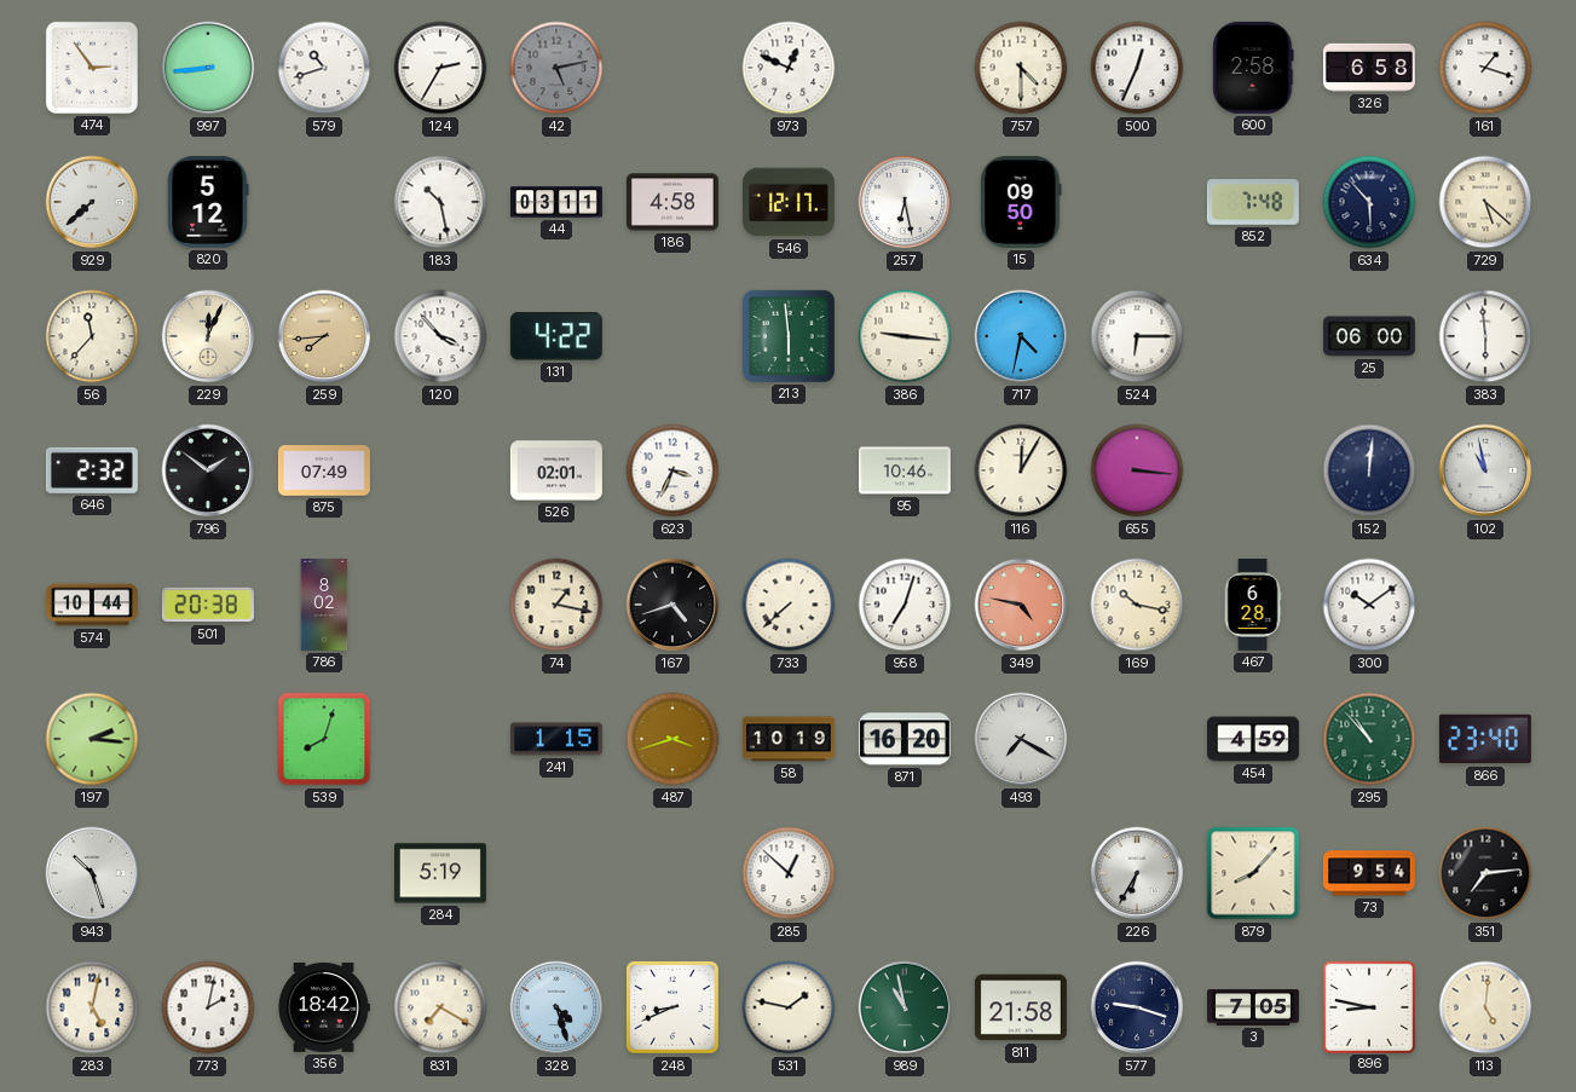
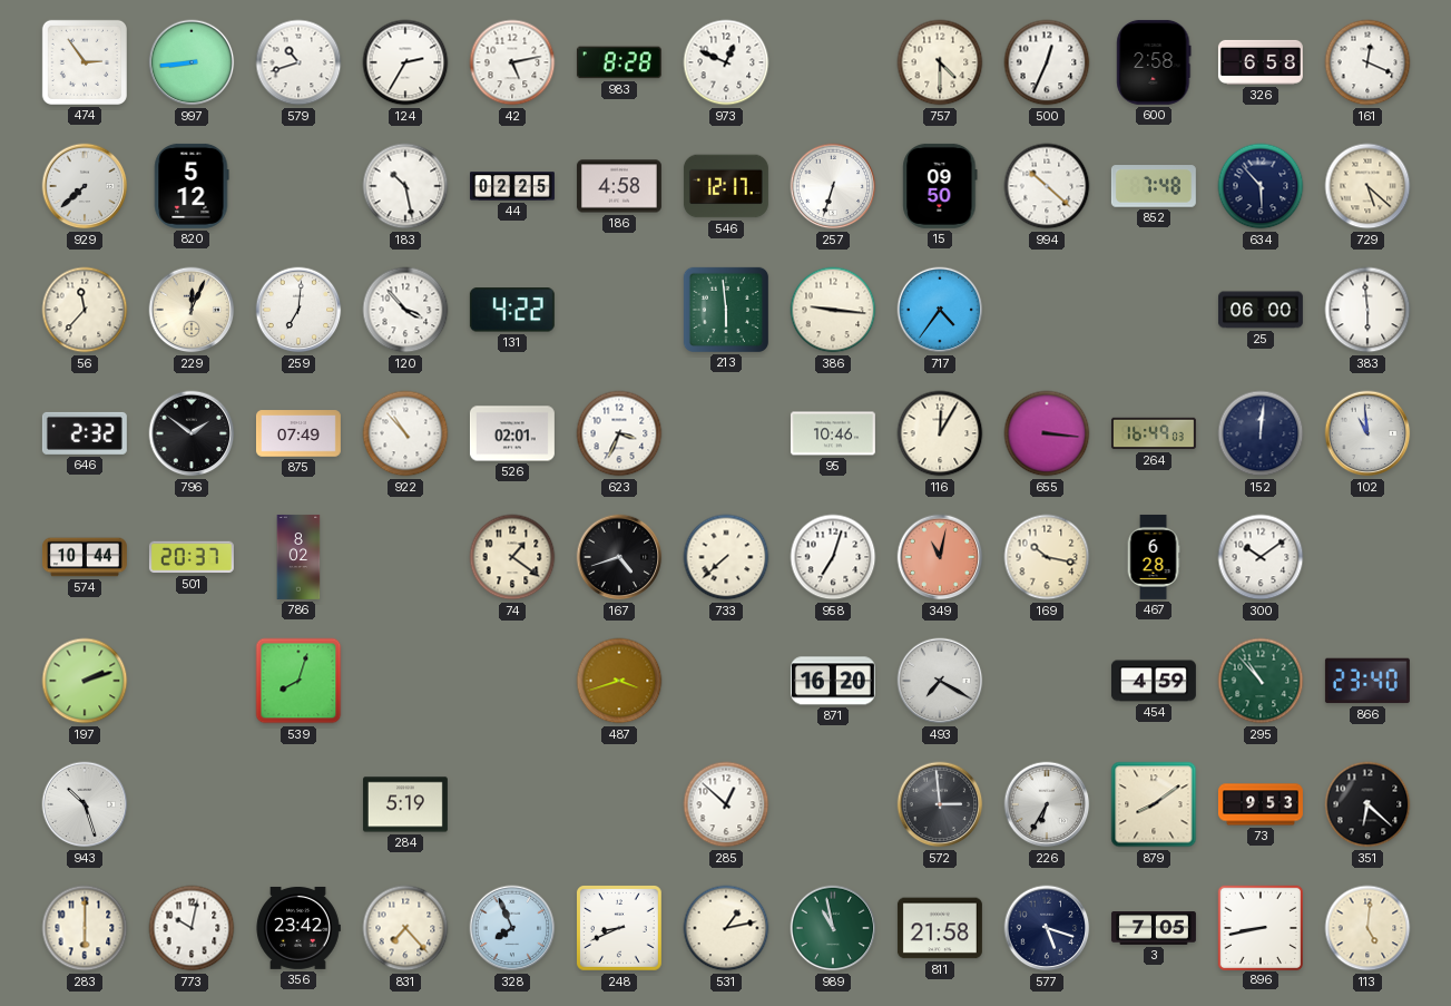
42 dial: grey -> white (512, 62)
983: none -> 8:28 (619, 62)
161: 1:18 -> 12:19 (1367, 62)
44: 03:11 -> 02:25 (512, 186)
257: 6:28 -> 6:33 (833, 186)
994: none -> 10:22 (1047, 186)
259: 7:44 -> 7:01 (298, 310)
259 dial: champagne -> white (298, 310)
717: 4:32 -> 4:36 (940, 310)
524: 6:15 -> none (1137, 336)
922: none -> 10:53 (405, 433)
264: none -> 16:49 (1154, 433)
102: 10:58 -> 10:59 (1367, 433)
501: 20:38 -> 20:37 (192, 557)
74: 1:17 -> 1:21 (512, 557)
349: 4:47 -> 11:02 (940, 557)
197: 2:16 -> 2:12 (85, 681)
241: 1:15 -> none (556, 739)
58: 10:19 -> none (789, 739)
572: none -> 2:59 (940, 804)
879: 8:07 -> 8:09 (1154, 804)
73: 9:54 -> 9:53 (1261, 804)
351: 7:14 -> 6:22 (1367, 804)
283: 5:02 -> 6:00 (85, 928)
773: 2:02 -> 10:02 (192, 928)
356: 18:42 -> 23:42 (298, 928)
831: 7:20 -> 7:23 (405, 928)
328: 4:27 -> 7:56 (512, 928)
531: 1:47 -> 1:13 (726, 928)
577: 9:18 -> 5:18 (1047, 928)
896: 8:47 -> 8:43 (1259, 927)
